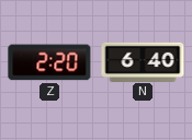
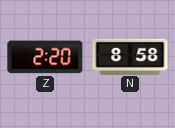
N: 6:40 -> 8:58 (130, 56)
